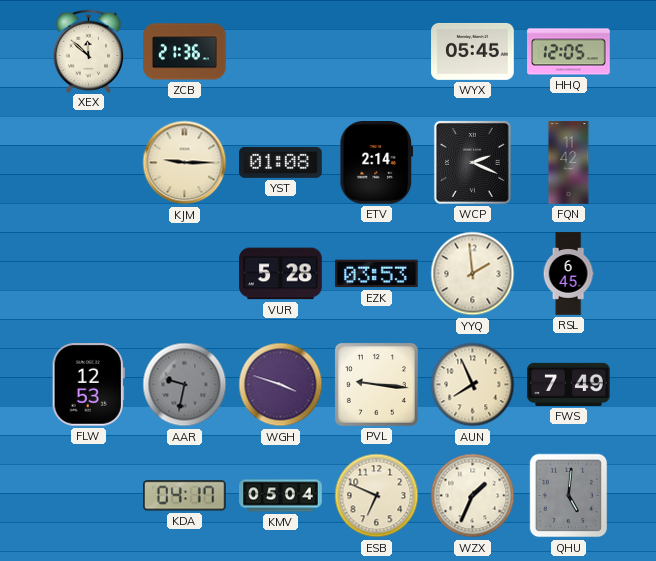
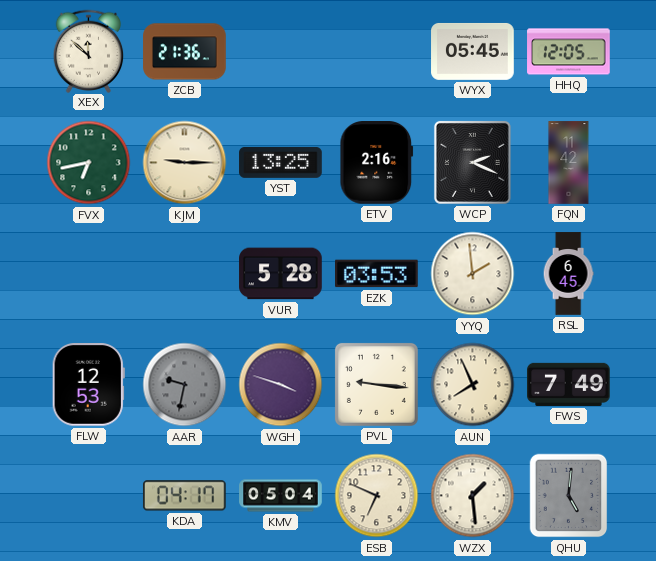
FVX: none -> 6:43 (89, 163)
YST: 01:08 -> 13:25 (281, 162)
ETV: 2:14 -> 2:16 (377, 163)
WZX: 1:34 -> 1:29 (473, 496)
